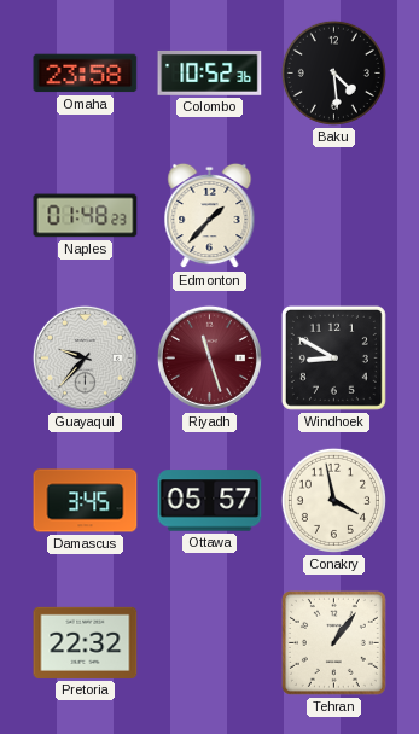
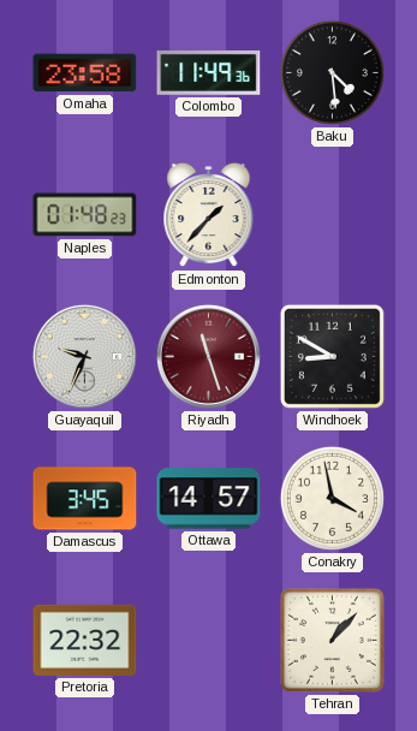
Colombo: 10:52 -> 11:49 (209, 72)
Guayaquil: 9:37 -> 9:34 (84, 356)
Ottawa: 05:57 -> 14:57 (209, 499)
Tehran: 1:06 -> 1:07 (332, 640)
